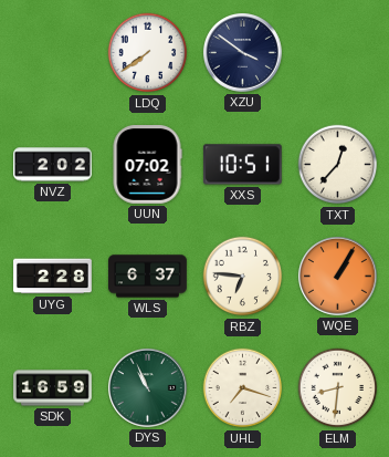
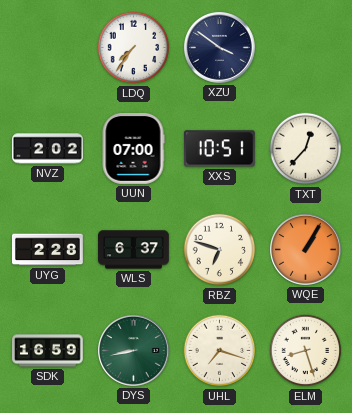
LDQ: 7:39 -> 7:36 (134, 48)
UUN: 07:02 -> 07:00 (133, 149)
RBZ: 6:46 -> 6:48 (220, 250)
DYS: 10:56 -> 8:43 (134, 351)
ELM: 8:31 -> 8:27 (306, 351)
